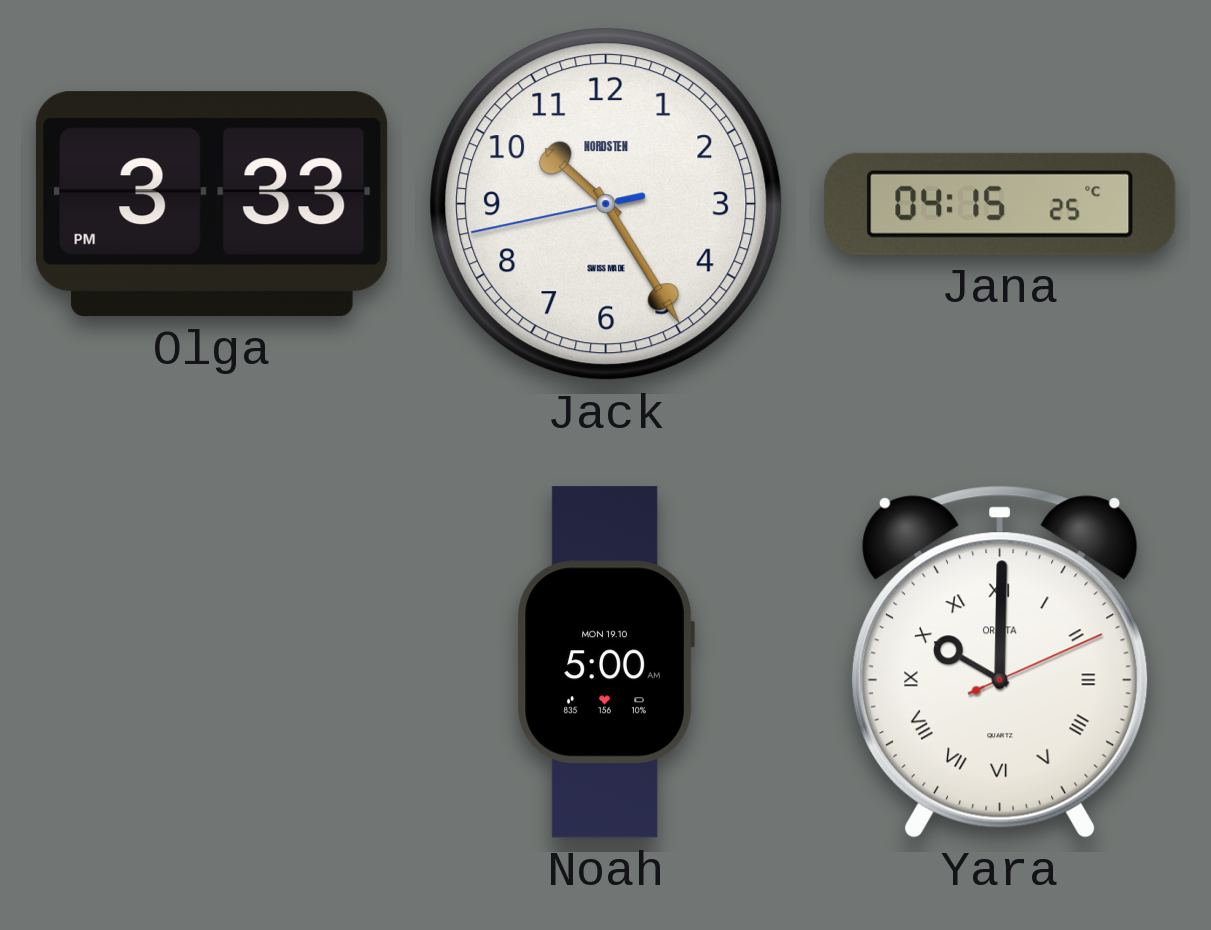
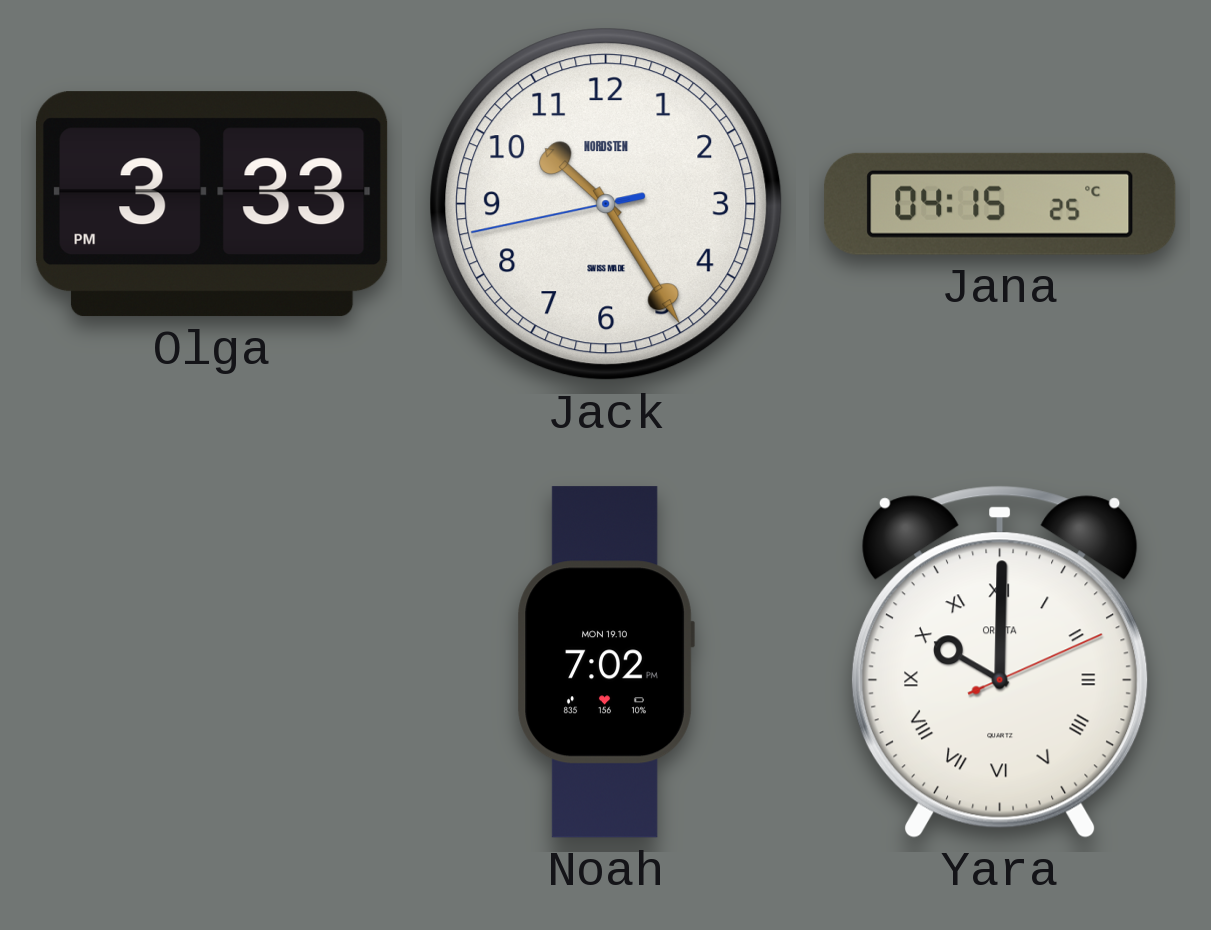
Noah: 5:00 -> 7:02 (606, 662)
